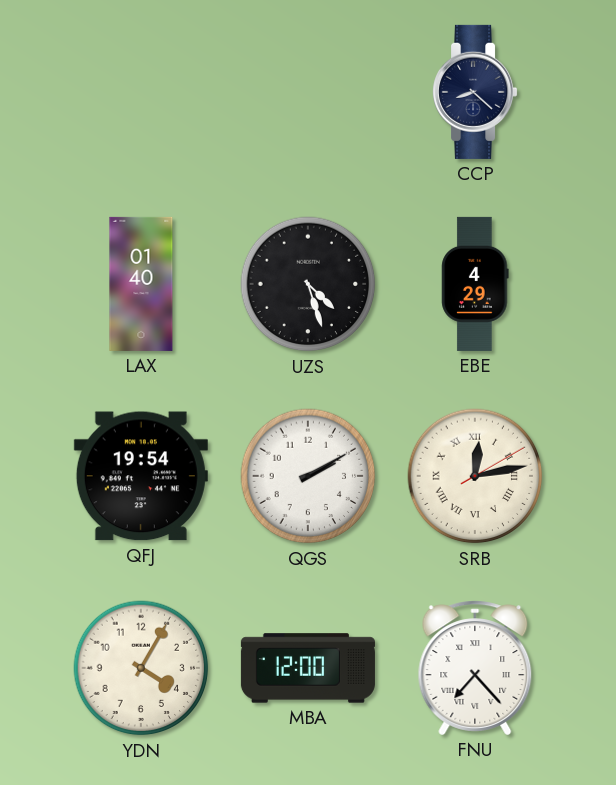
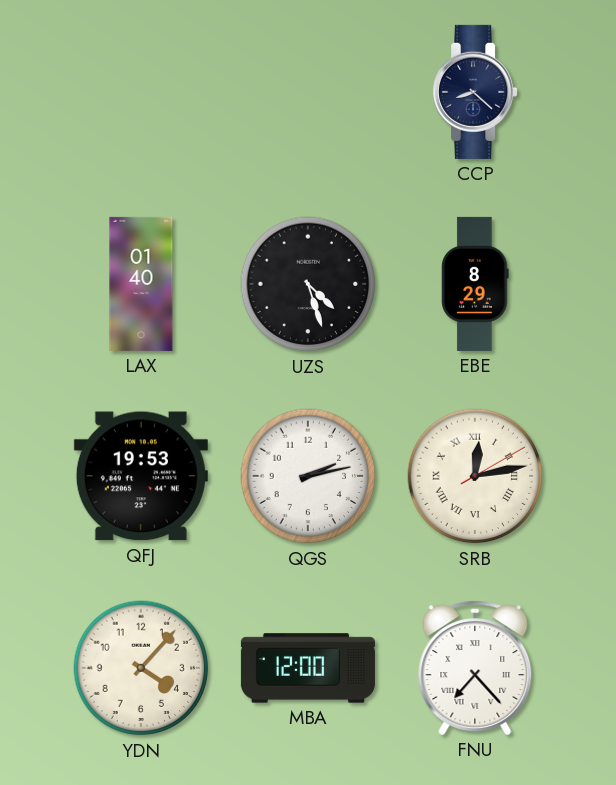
EBE: 4:29 -> 8:29 (475, 284)
QFJ: 19:54 -> 19:53 (141, 476)
QGS: 2:10 -> 2:13 (308, 476)
YDN: 4:05 -> 4:07 (141, 668)
